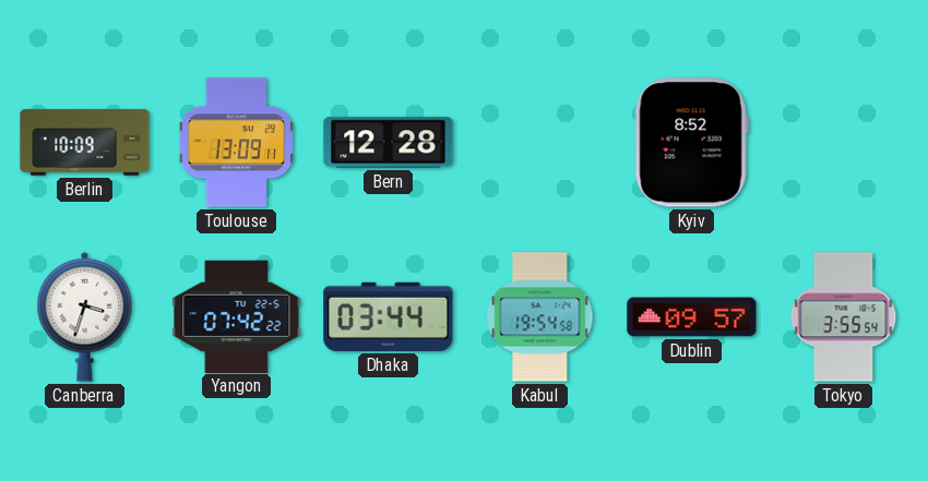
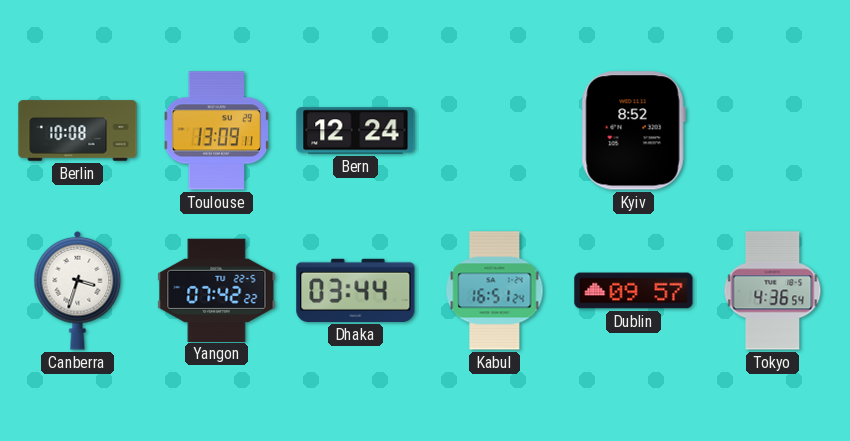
Berlin: 10:09 -> 10:08 (78, 131)
Bern: 12:28 -> 12:24 (356, 131)
Kabul: 19:54 -> 16:51 (495, 291)
Tokyo: 3:55 -> 4:36 (773, 291)
